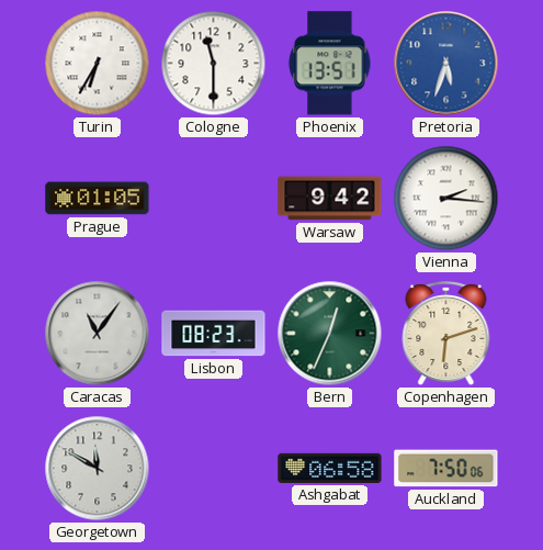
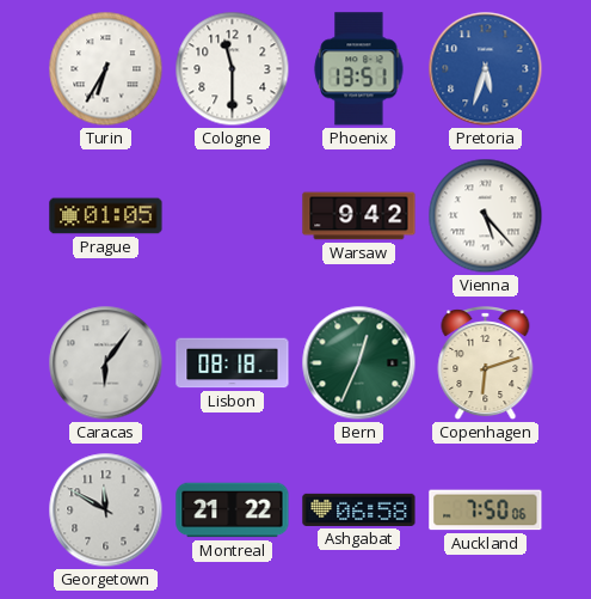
Vienna: 2:16 -> 5:23 (486, 216)
Caracas: 11:06 -> 6:06 (106, 363)
Lisbon: 08:23 -> 08:18 (233, 363)
Montreal: none -> 21:22 (233, 511)
